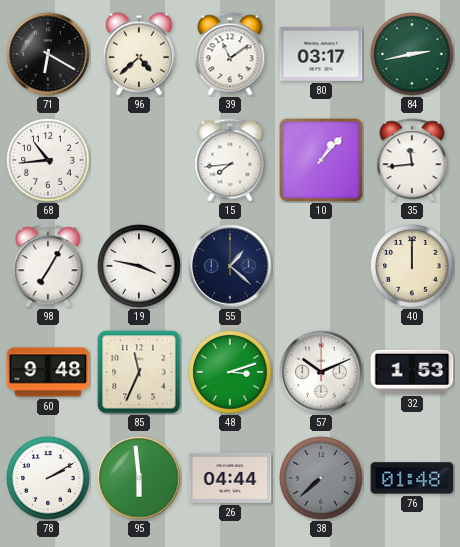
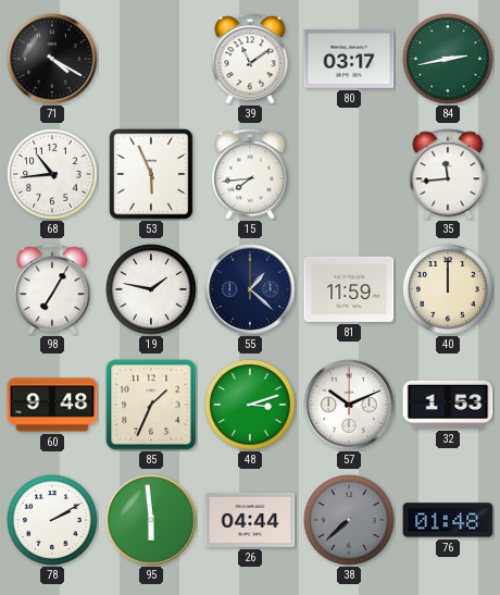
71: 6:20 -> 4:20 (52, 59)
96: 4:38 -> none (139, 54)
53: none -> 5:56 (151, 174)
10: 1:07 -> none (321, 160)
19: 3:47 -> 1:47 (151, 289)
81: none -> 11:59 (349, 289)
85: 11:34 -> 1:34 (151, 405)
